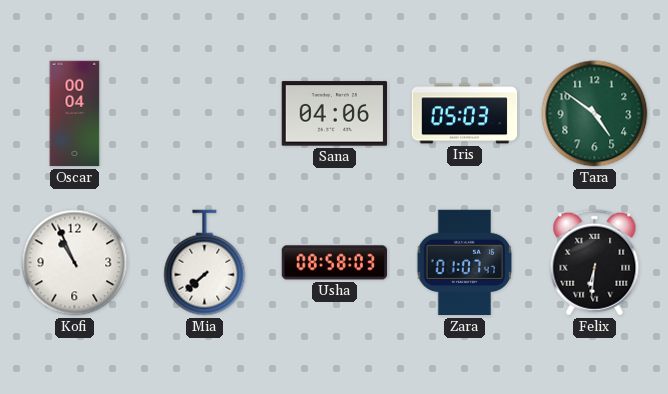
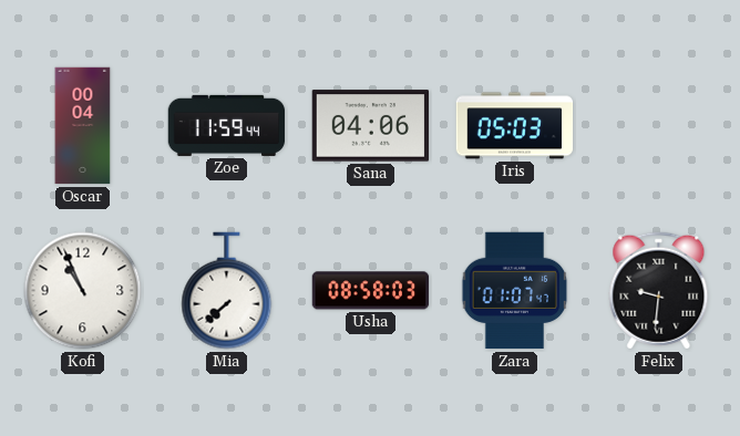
Zoe: none -> 11:59 (227, 125)
Tara: 4:51 -> none (595, 114)
Felix: 6:31 -> 9:31 (659, 291)
